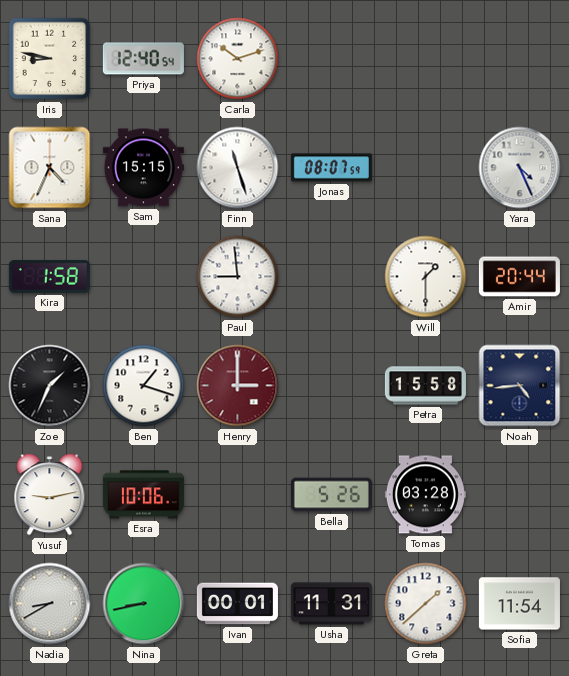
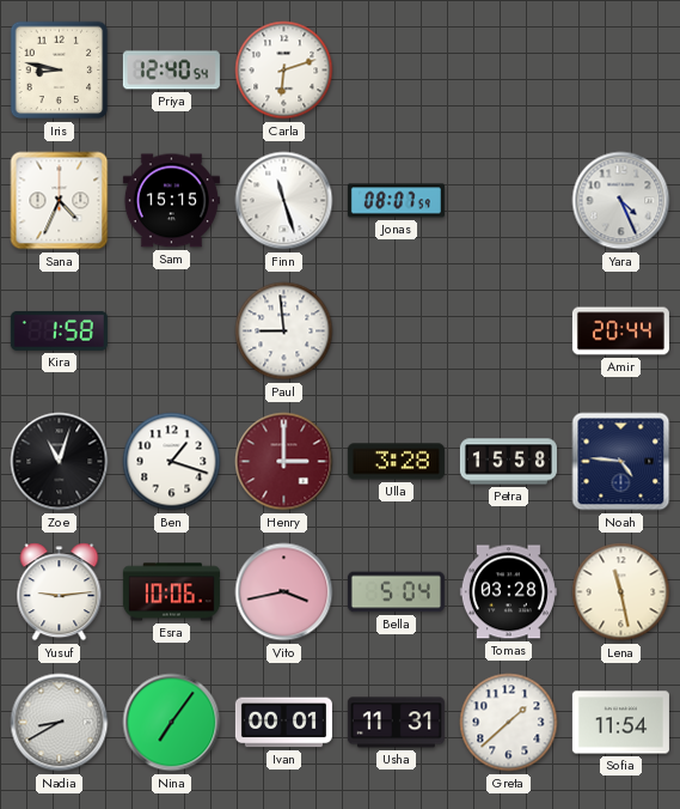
Carla: 10:12 -> 6:12 (284, 71)
Will: 1:30 -> none (426, 277)
Zoe: 1:34 -> 11:03 (60, 462)
Ulla: none -> 3:28 (396, 462)
Noah: 4:44 -> 4:46 (621, 462)
Yusuf: 9:13 -> 9:14 (60, 592)
Vito: none -> 3:43 (284, 592)
Bella: 5:26 -> 5:04 (396, 592)
Lena: none -> 11:28 (621, 592)
Nina: 8:43 -> 7:06 (172, 723)
